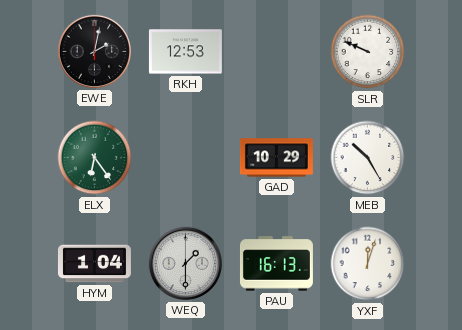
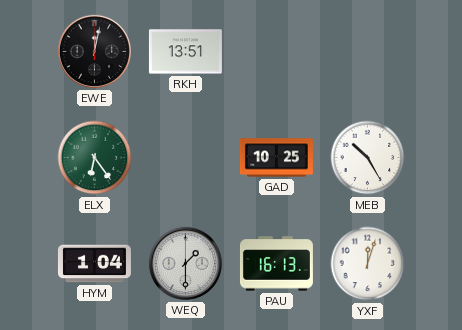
EWE: 2:02 -> 12:02 (94, 51)
RKH: 12:53 -> 13:51 (185, 52)
SLR: 9:49 -> none (368, 52)
GAD: 10:29 -> 10:25 (276, 158)
